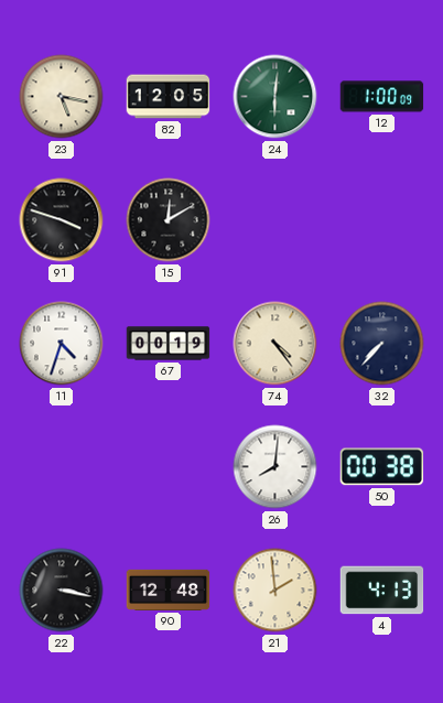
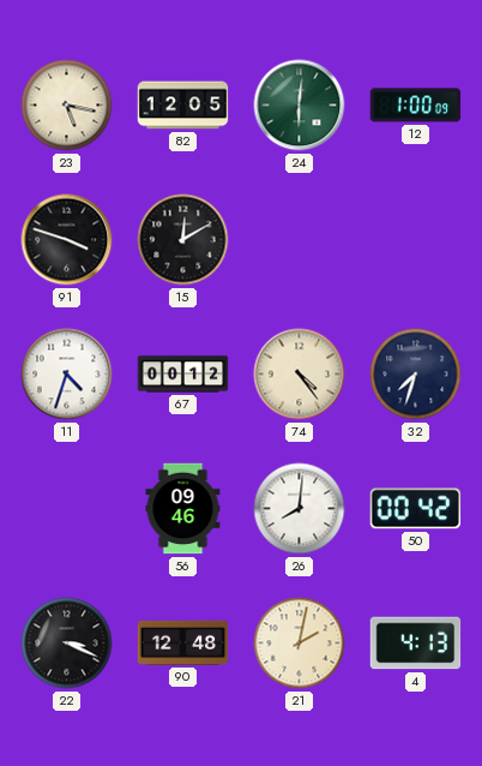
67: 00:19 -> 00:12 (183, 375)
32: 7:37 -> 7:33 (416, 375)
56: none -> 09:46 (183, 509)
50: 00:38 -> 00:42 (416, 509)
22: 3:17 -> 3:19 (67, 644)
21: 1:59 -> 2:02 (300, 644)
